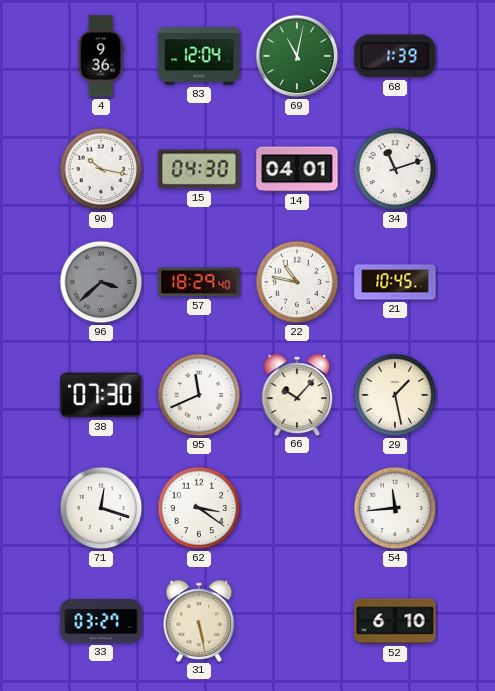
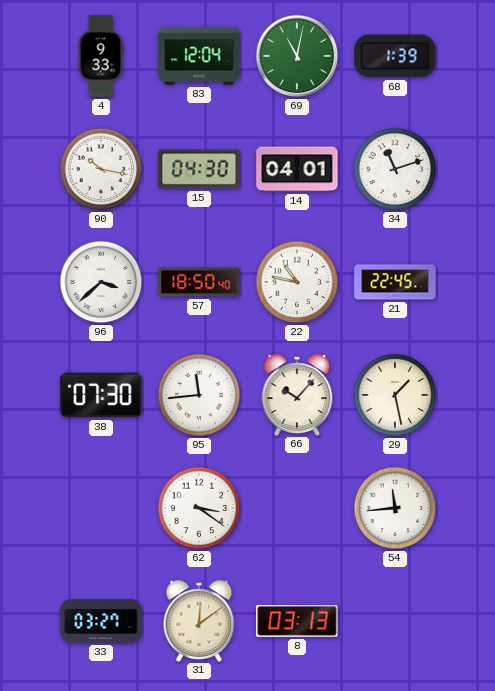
4: 9:36 -> 9:33 (101, 56)
96 dial: grey -> white (101, 282)
57: 18:29 -> 18:50 (199, 282)
21: 10:45 -> 22:45 (395, 282)
95: 11:41 -> 11:44 (199, 395)
71: 12:18 -> none (101, 508)
31: 5:28 -> 12:09 (199, 620)
8: none -> 03:13 (297, 622)
52: 6:10 -> none (395, 621)
